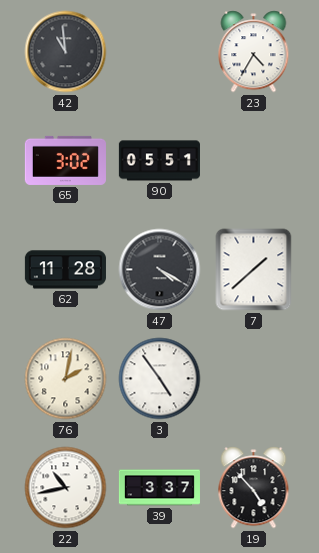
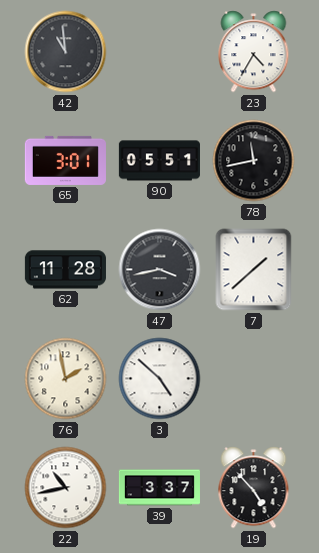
65: 3:02 -> 3:01 (65, 160)
78: none -> 11:43 (254, 161)
47: 4:20 -> 3:43 (160, 270)
76: 2:02 -> 1:58 (66, 379)
3: 4:54 -> 4:52 (160, 379)
